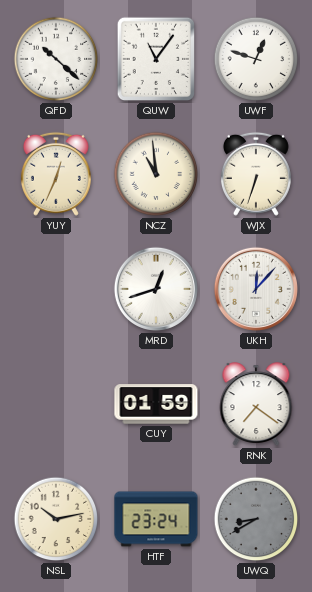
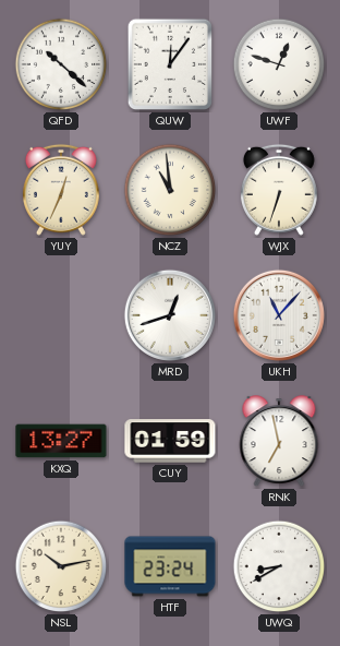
QUW: 11:06 -> 12:06 (169, 64)
UKH: 12:07 -> 11:07 (279, 315)
KXQ: none -> 13:27 (61, 441)
RNK: 7:21 -> 6:58 (279, 442)
UWQ dial: grey -> white (279, 566)
